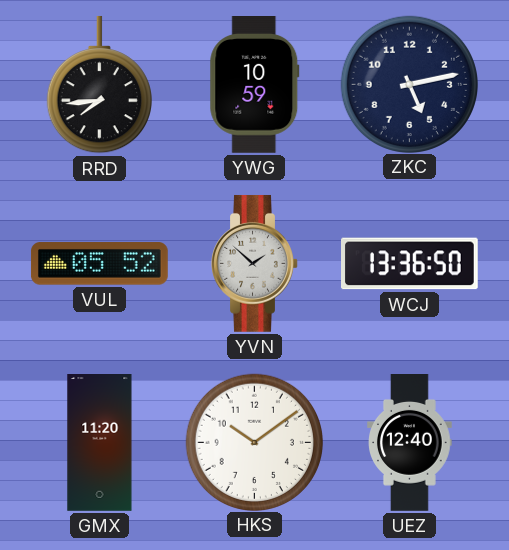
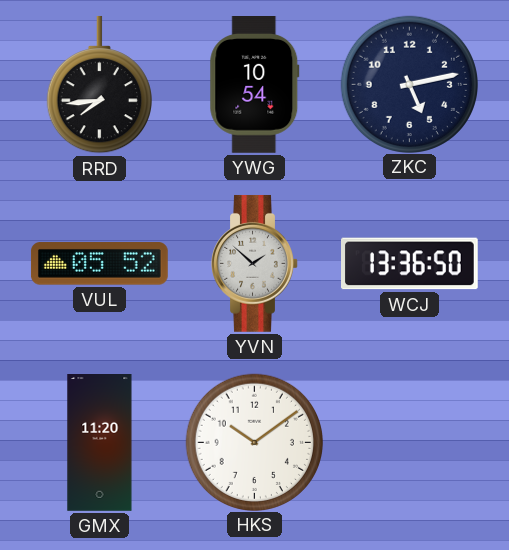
YWG: 10:59 -> 10:54 (255, 85)
UEZ: 12:40 -> none (410, 443)
